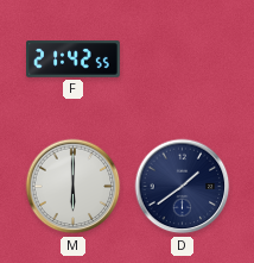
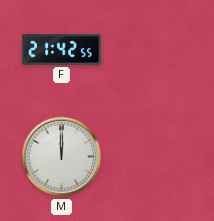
M: 6:00 -> 12:00 (62, 157)
D: 1:39 -> none (183, 187)
